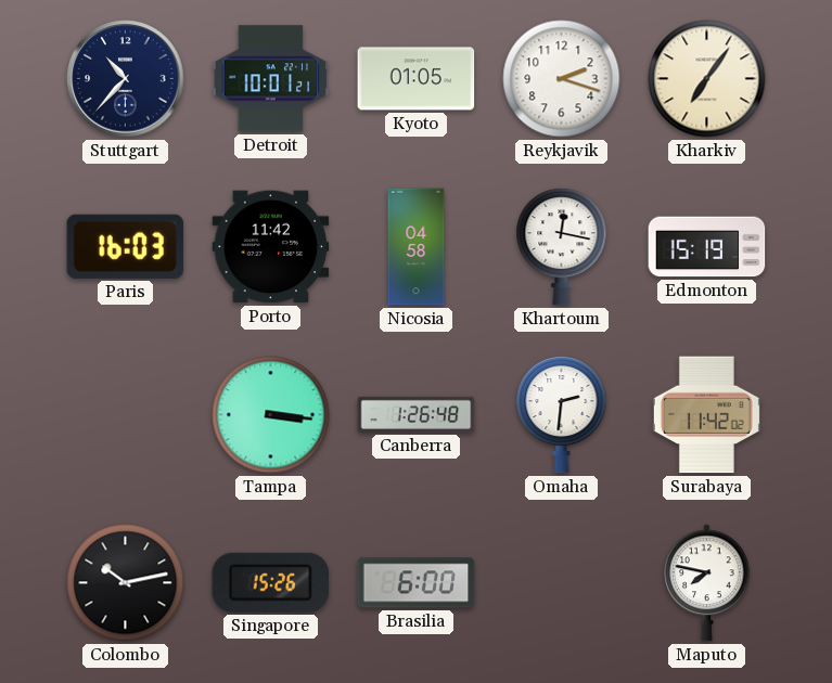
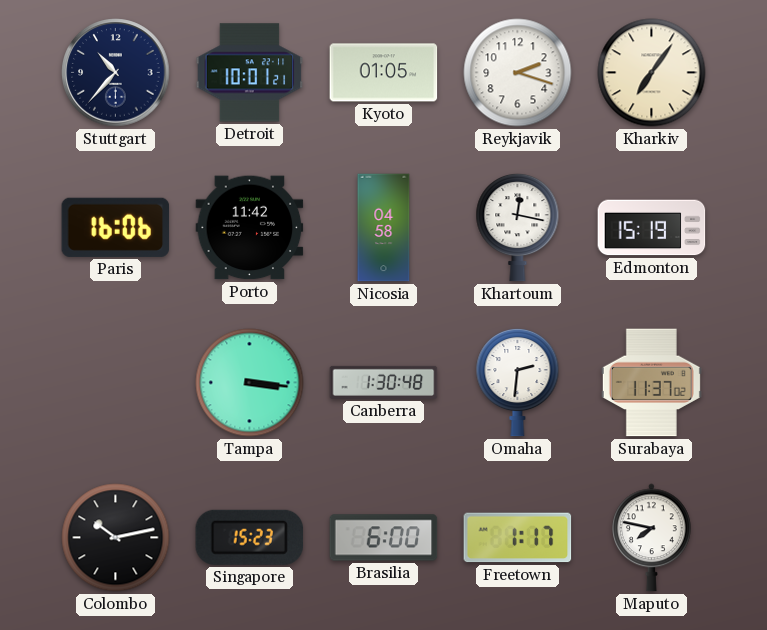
Paris: 16:03 -> 16:06 (116, 227)
Canberra: 1:26 -> 1:30 (384, 382)
Surabaya: 11:42 -> 11:37 (651, 383)
Singapore: 15:26 -> 15:23 (250, 537)
Freetown: none -> 1:17 (518, 538)
